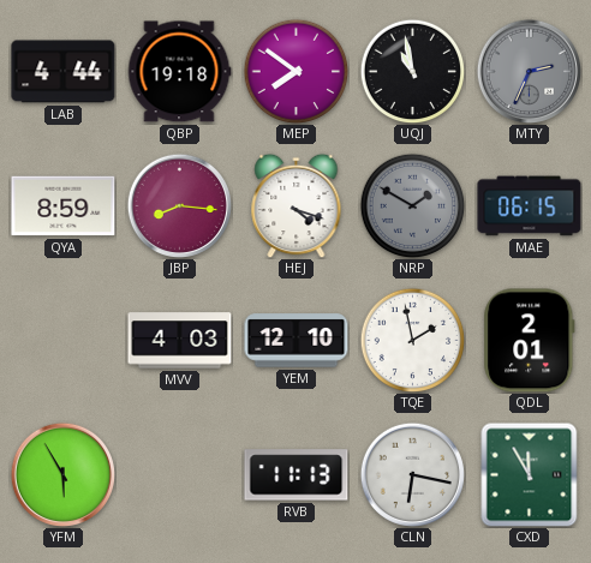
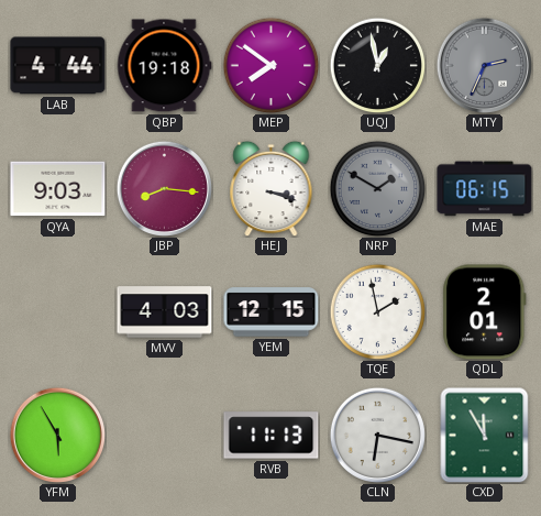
UQJ: 10:58 -> 12:58 (377, 65)
QYA: 8:59 -> 9:03 (58, 189)
HEJ: 4:18 -> 3:18 (272, 188)
YEM: 12:10 -> 12:15 (272, 312)
